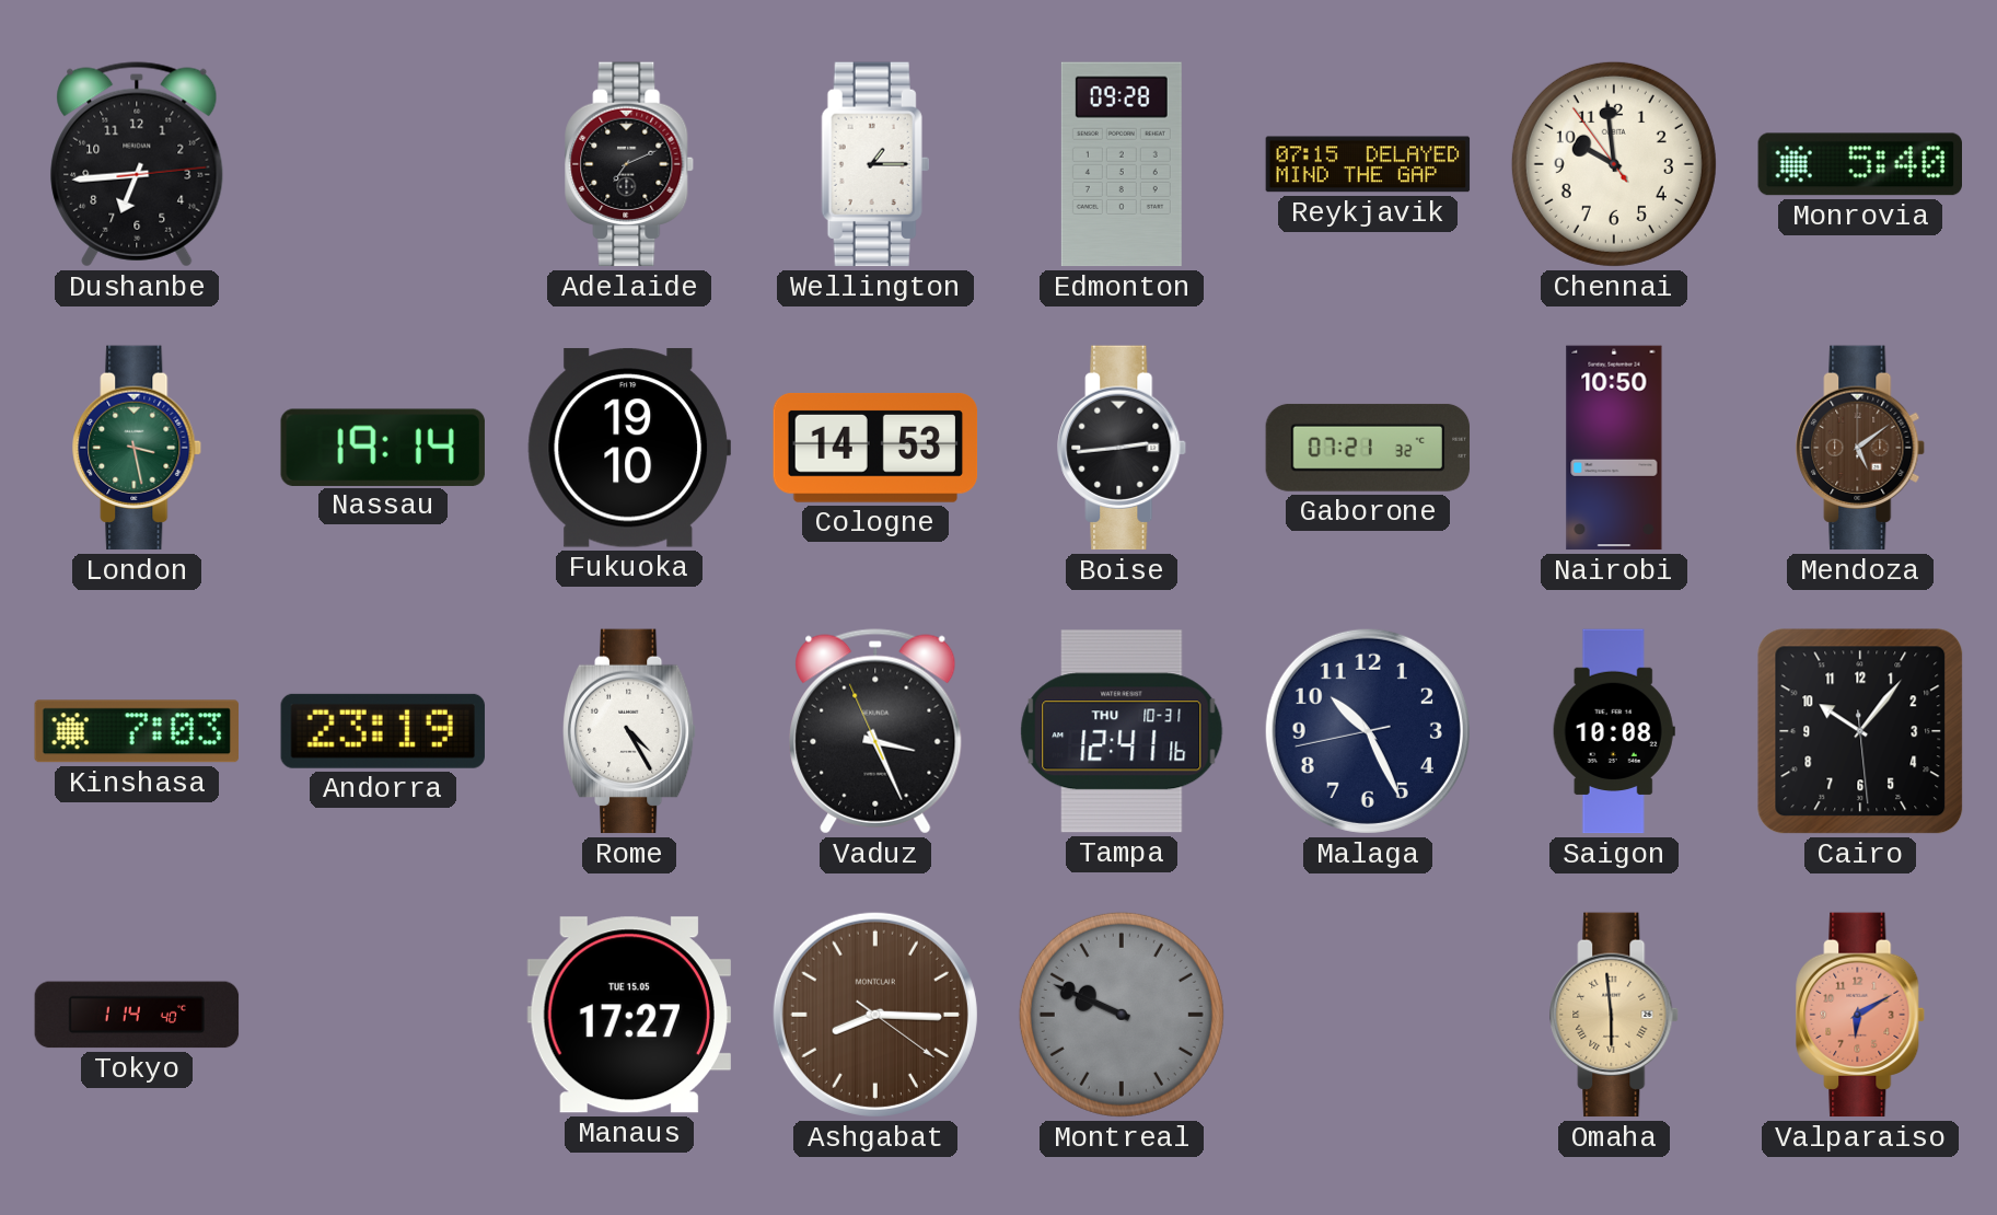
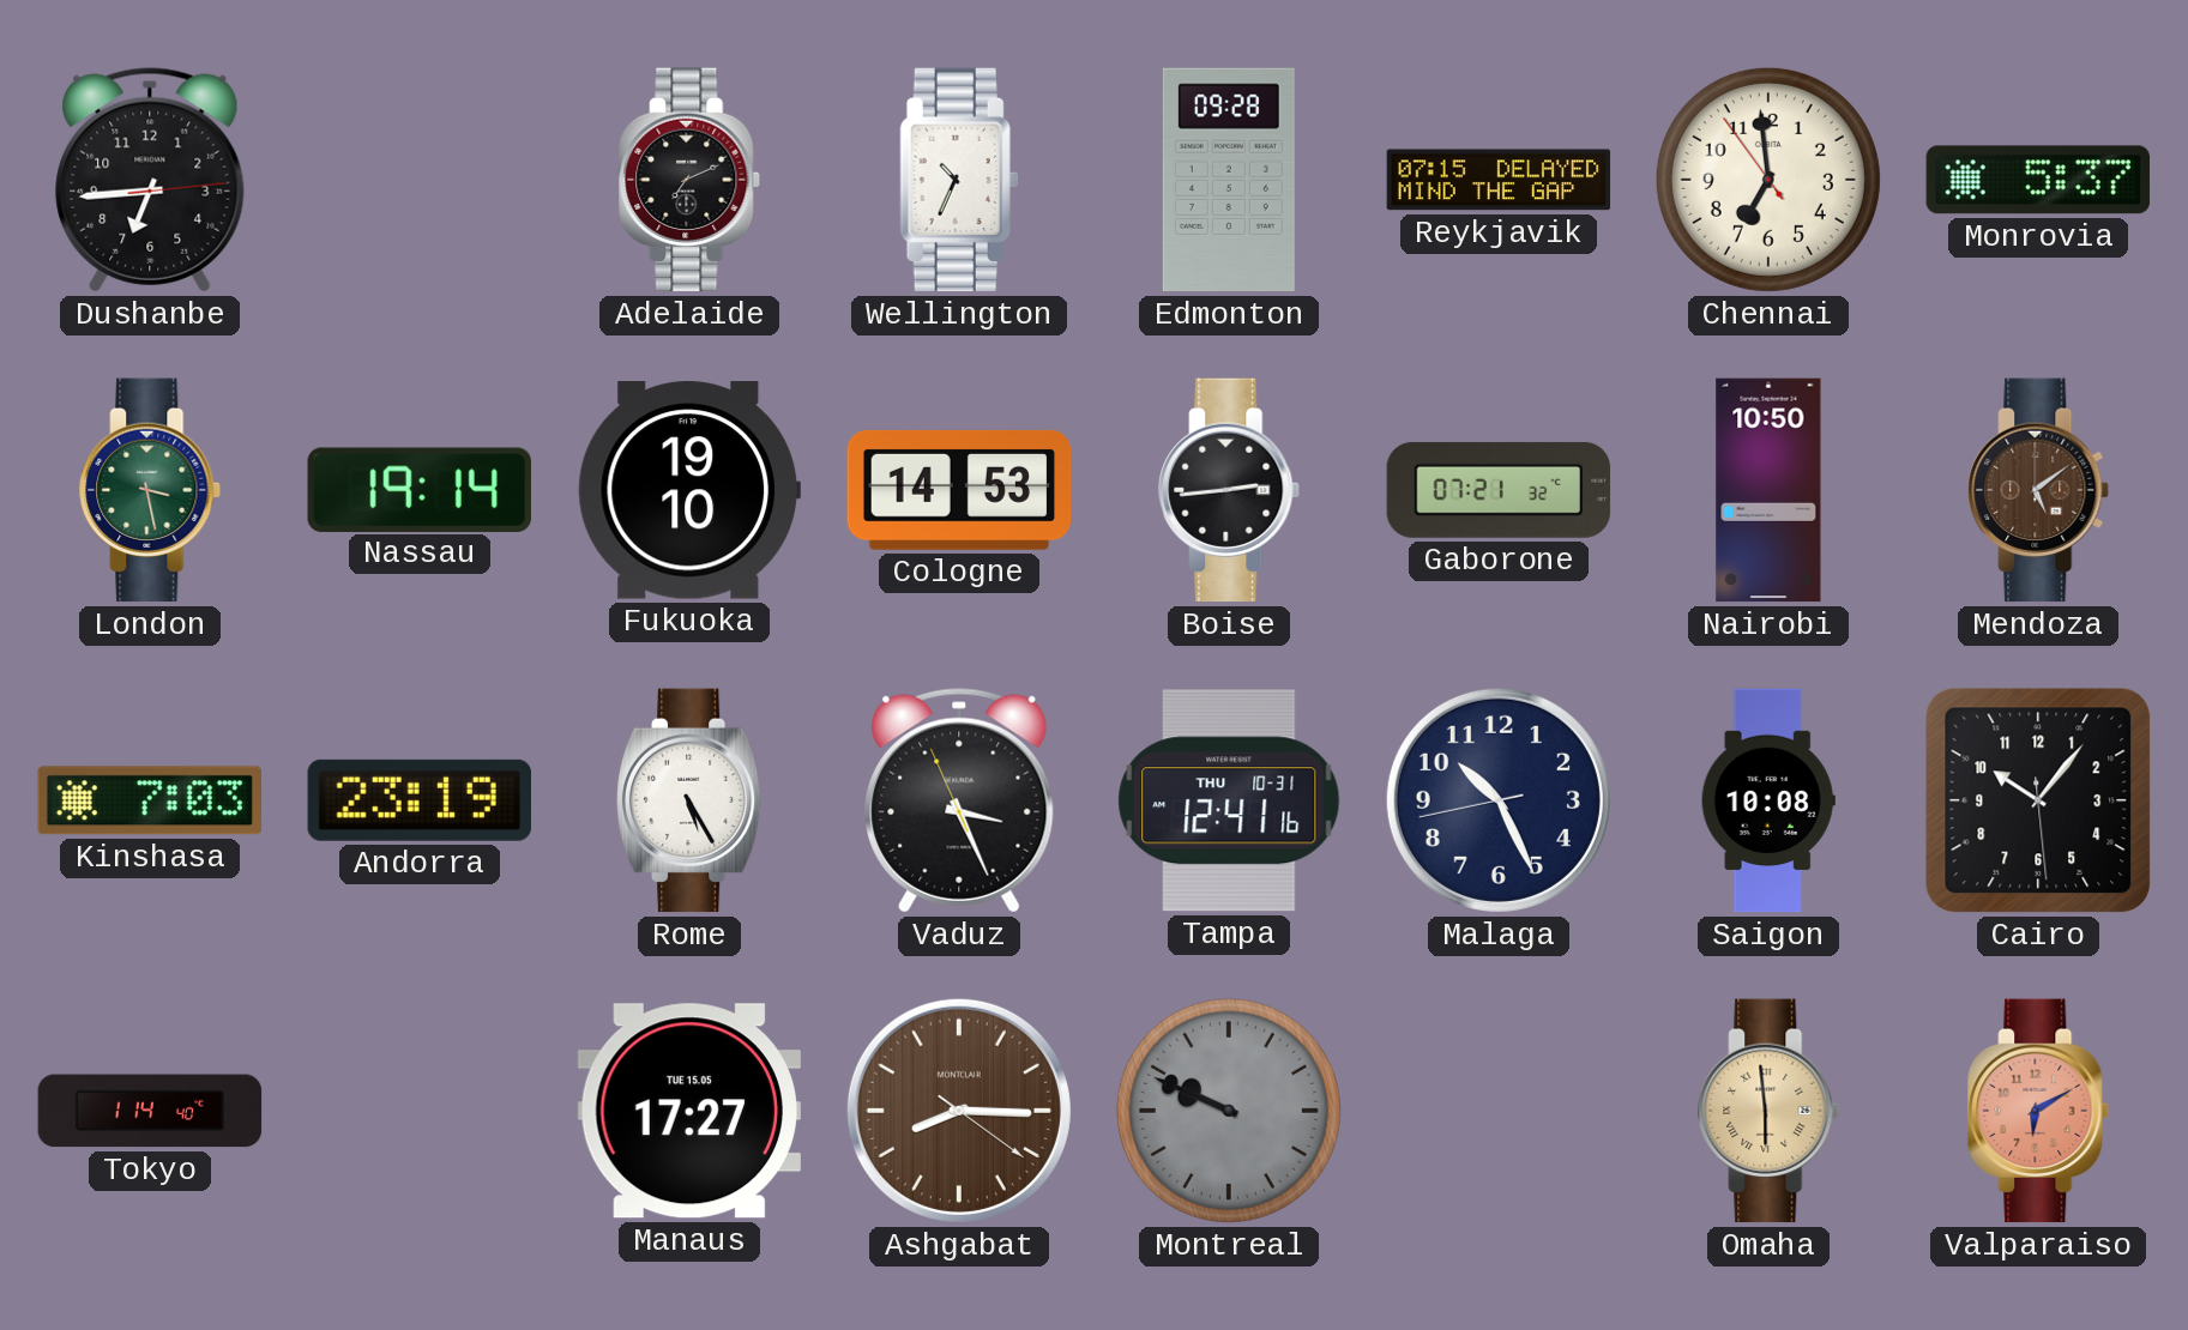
Wellington: 1:15 -> 10:34 (959, 180)
Chennai: 9:58 -> 6:58 (1768, 180)
Monrovia: 5:40 -> 5:37 (2037, 180)
Rome: 4:25 -> 5:25 (689, 800)
